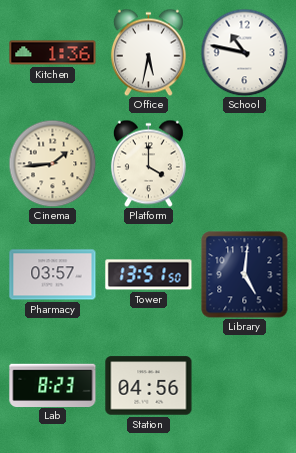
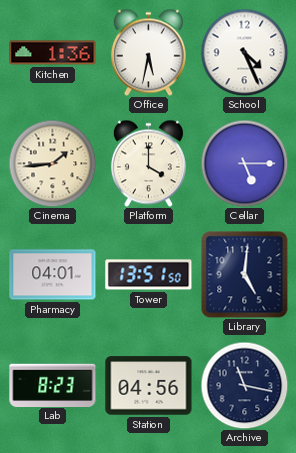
School: 10:47 -> 4:26 (244, 52)
Cellar: none -> 5:15 (244, 163)
Pharmacy: 03:57 -> 04:01 (53, 275)
Archive: none -> 11:17 (244, 385)
